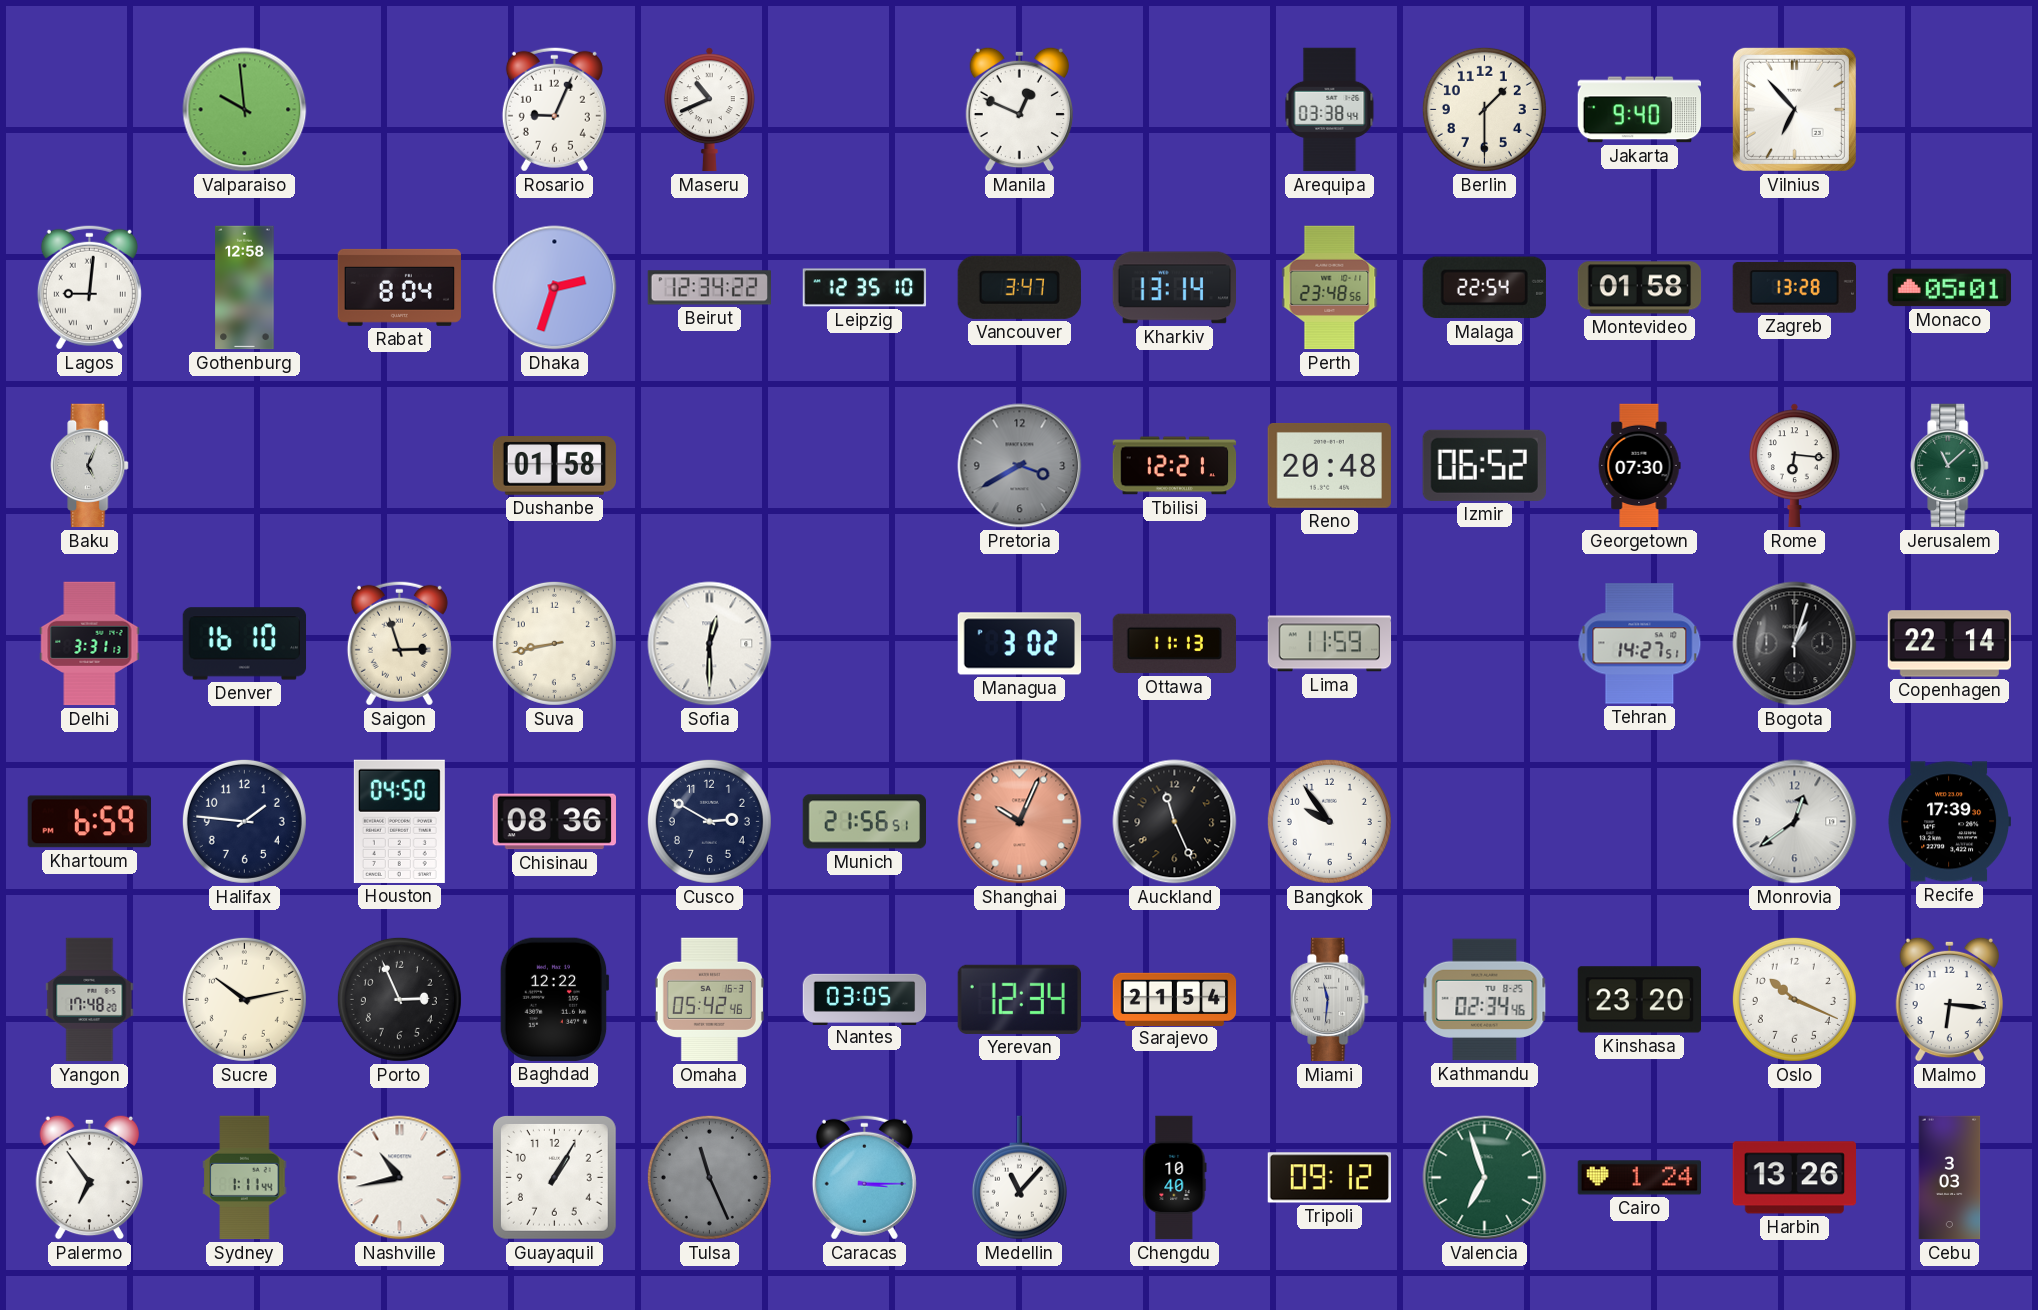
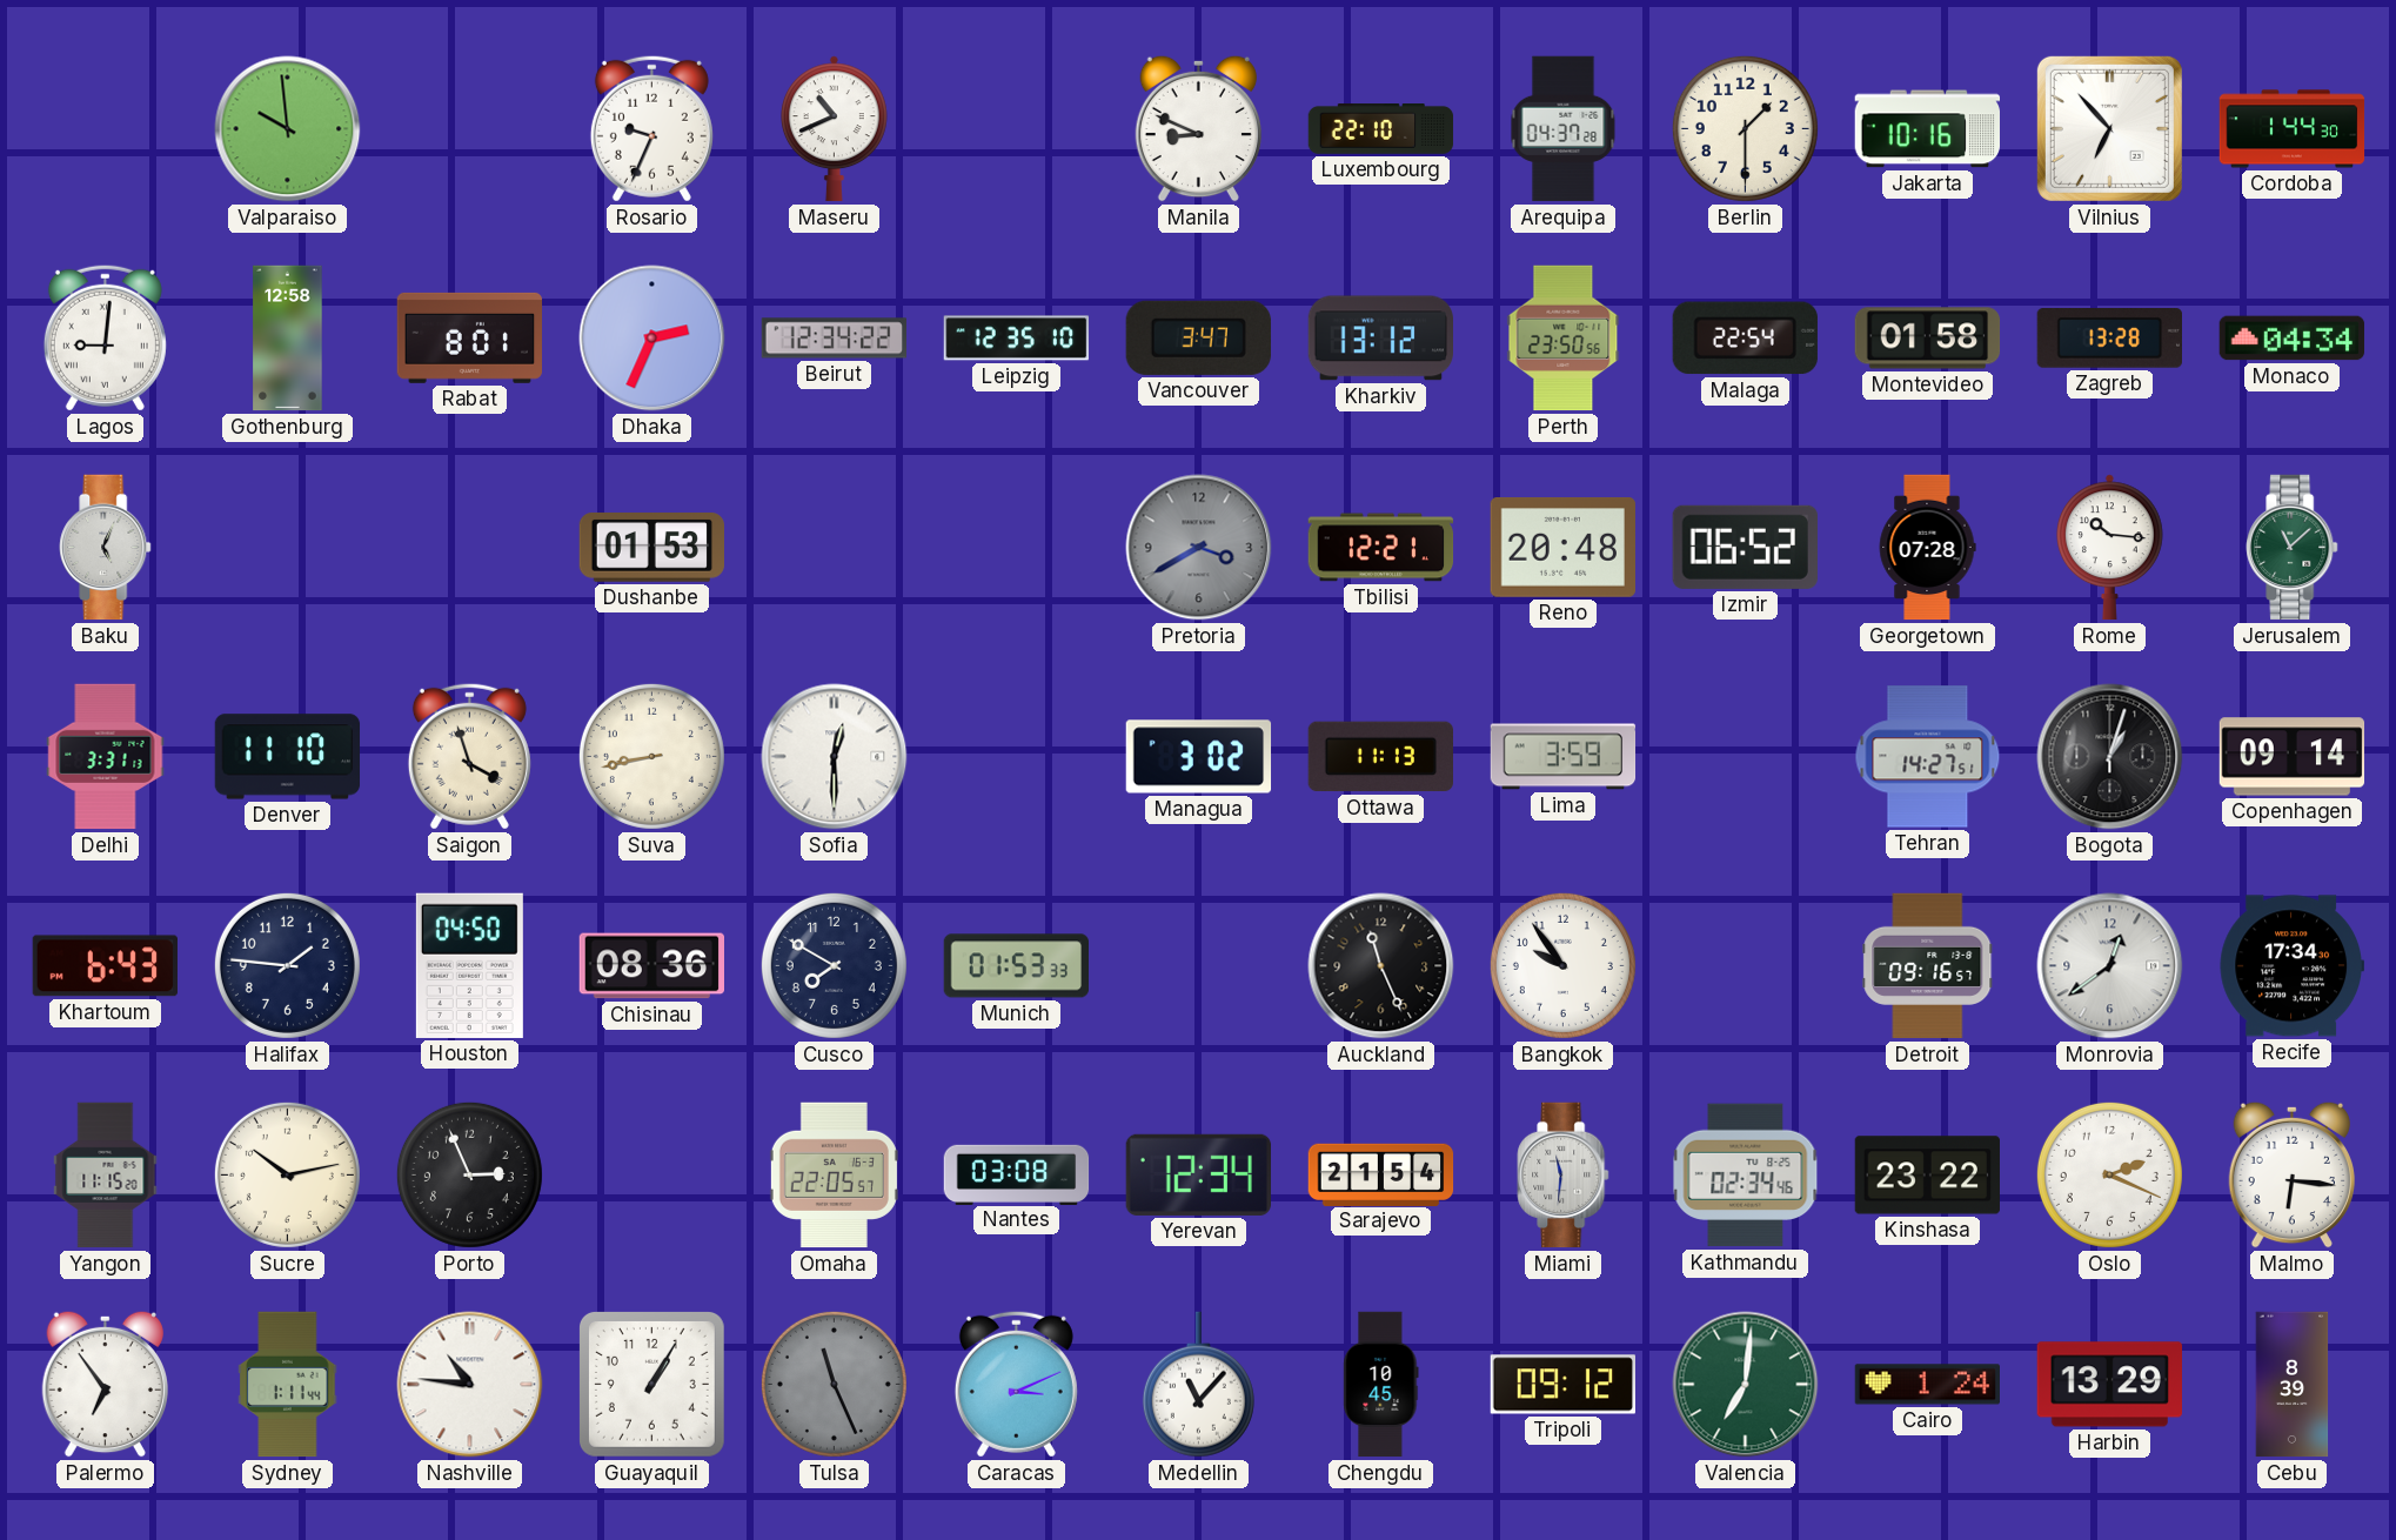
Rosario: 9:04 -> 9:34 (651, 128)
Manila: 12:49 -> 8:49 (1198, 128)
Luxembourg: none -> 22:10 (1381, 129)
Arequipa: 03:38 -> 04:37 (1564, 129)
Jakarta: 9:40 -> 10:16 (1927, 129)
Cordoba: none -> 1:44 (2293, 129)
Rabat: 8:04 -> 8:01 (469, 337)
Dhaka: 2:33 -> 2:34 (652, 339)
Kharkiv: 13:14 -> 13:12 (1380, 339)
Perth: 23:48 -> 23:50 (1564, 339)
Monaco: 05:01 -> 04:34 (2293, 339)
Dushanbe: 01:58 -> 01:53 (651, 548)
Georgetown: 07:30 -> 07:28 (1927, 548)
Rome: 6:16 -> 10:16 (2109, 548)
Denver: 16:10 -> 11:10 (288, 757)
Saigon: 2:57 -> 3:57 (469, 756)
Lima: 11:59 -> 3:59 (1564, 757)
Copenhagen: 22:14 -> 09:14 (2293, 757)
Khartoum: 6:59 -> 6:43 (105, 966)
Cusco: 2:50 -> 7:50 (834, 965)
Munich: 21:56 -> 01:53 (1016, 966)
Shanghai: 10:04 -> none (1020, 822)
Detroit: none -> 09:16 (1928, 966)
Recife: 17:39 -> 17:34 (2291, 966)
Yangon: 17:48 -> 11:15 (106, 1176)
Baghdad: 12:22 -> none (554, 999)
Omaha: 05:42 -> 22:05 (834, 1176)
Nantes: 03:05 -> 03:08 (1017, 1174)
Kinshasa: 23:20 -> 23:22 (1927, 1176)
Oslo: 10:19 -> 2:19 (2109, 1174)
Nashville: 10:43 -> 10:46 (470, 1385)
Caracas: 3:15 -> 3:11 (1016, 1384)
Chengdu: 10:40 -> 10:45 (1381, 1385)
Valencia: 6:57 -> 7:01 (1746, 1385)
Harbin: 13:26 -> 13:29 (2109, 1385)
Cebu: 3:03 -> 8:39 (2293, 1385)
